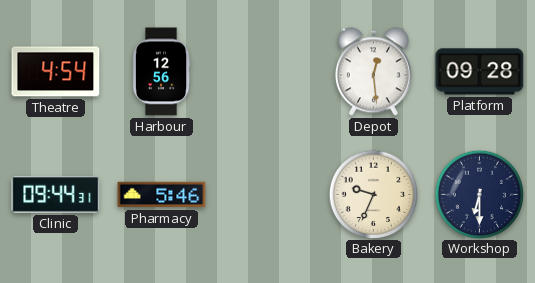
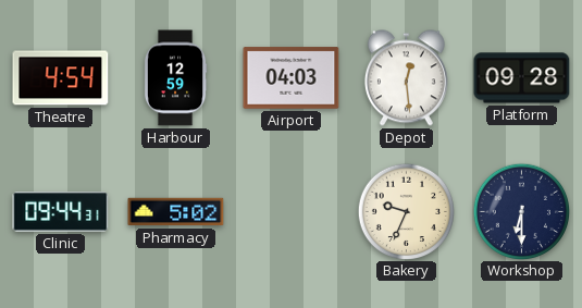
Harbour: 12:56 -> 12:59 (175, 78)
Airport: none -> 04:03 (292, 78)
Pharmacy: 5:46 -> 5:02 (176, 212)
